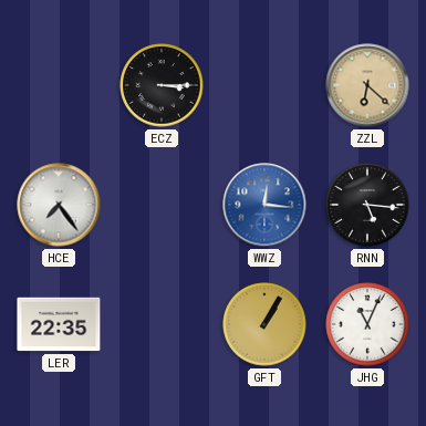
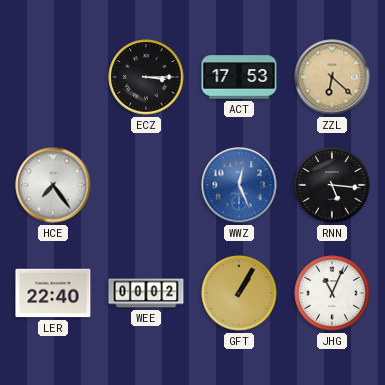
ACT: none -> 17:53 (239, 77)
WWZ: 12:16 -> 12:26 (239, 185)
LER: 22:35 -> 22:40 (53, 293)
WEE: none -> 00:02 (146, 293)
